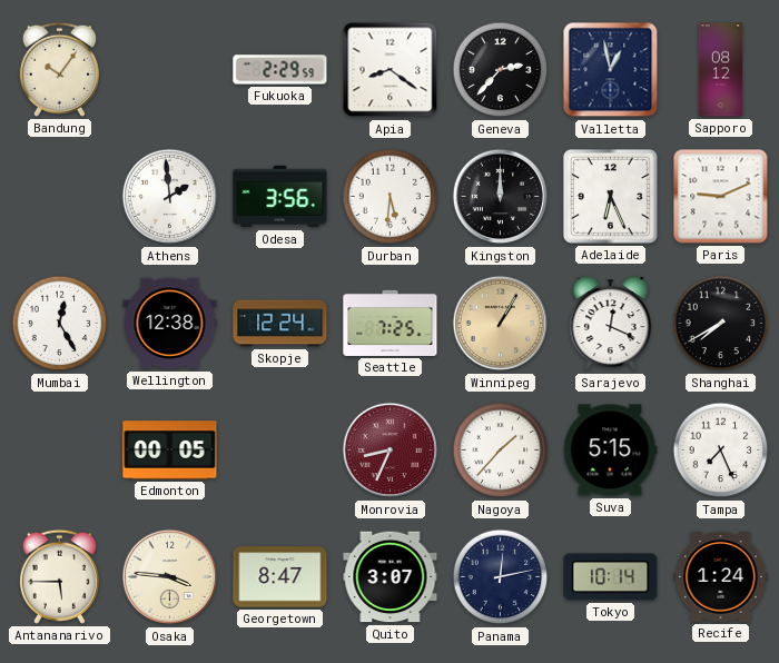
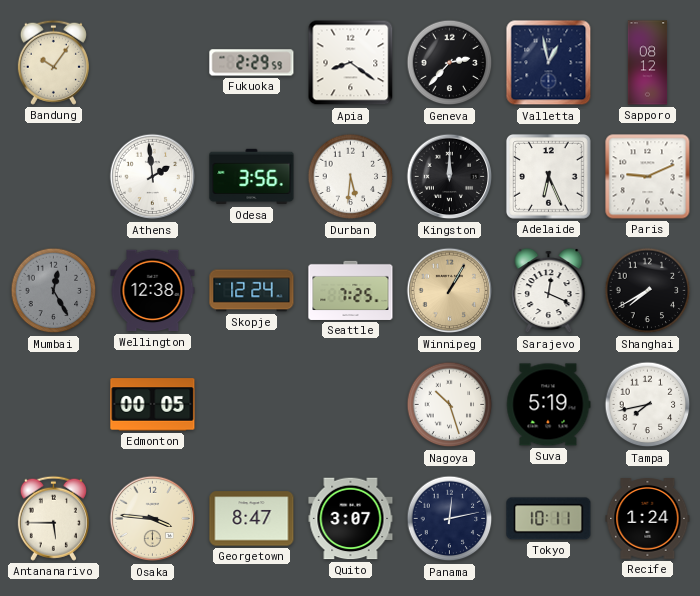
Mumbai dial: white -> grey (54, 291)
Monrovia: 8:34 -> none (391, 451)
Nagoya: 1:37 -> 10:27 (450, 405)
Suva: 5:15 -> 5:19 (548, 405)
Tampa: 7:26 -> 7:43 (648, 405)
Tokyo: 10:14 -> 10:11 (549, 519)
